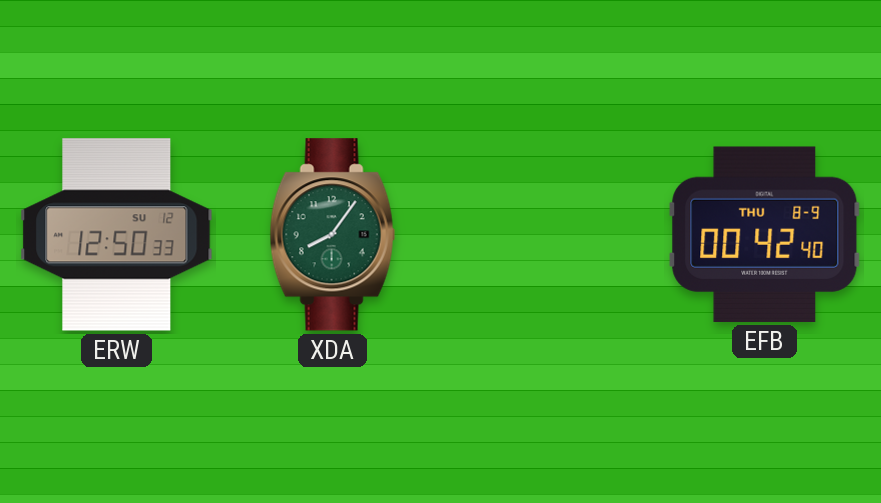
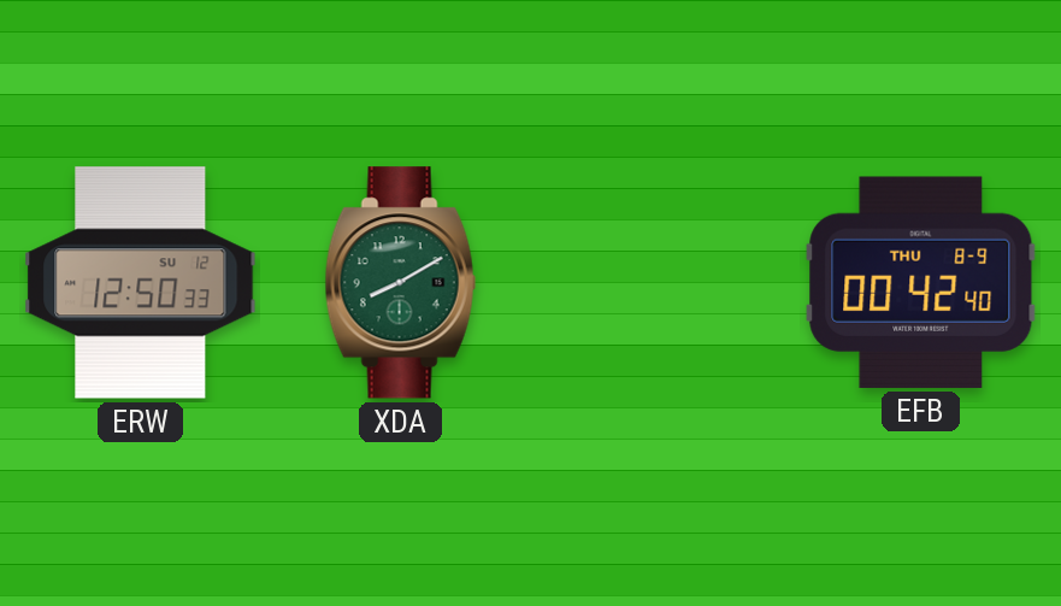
XDA: 8:06 -> 8:10 (400, 283)
